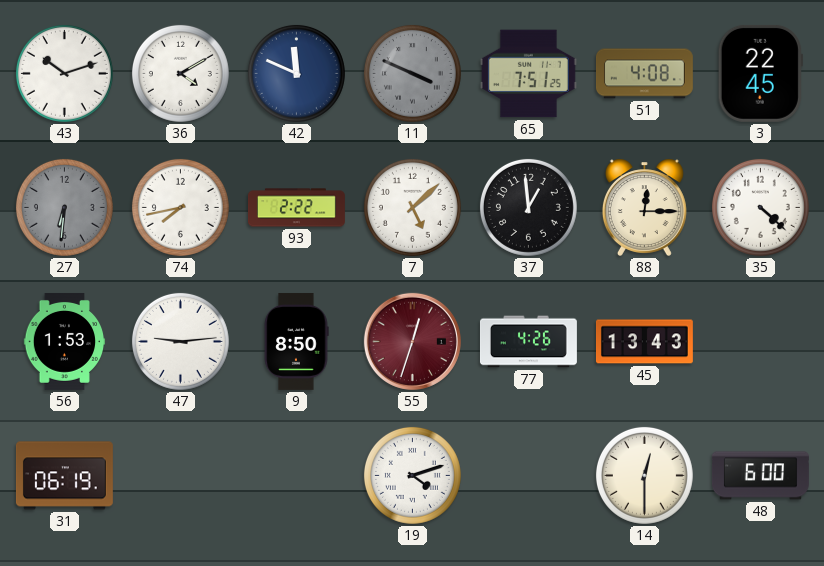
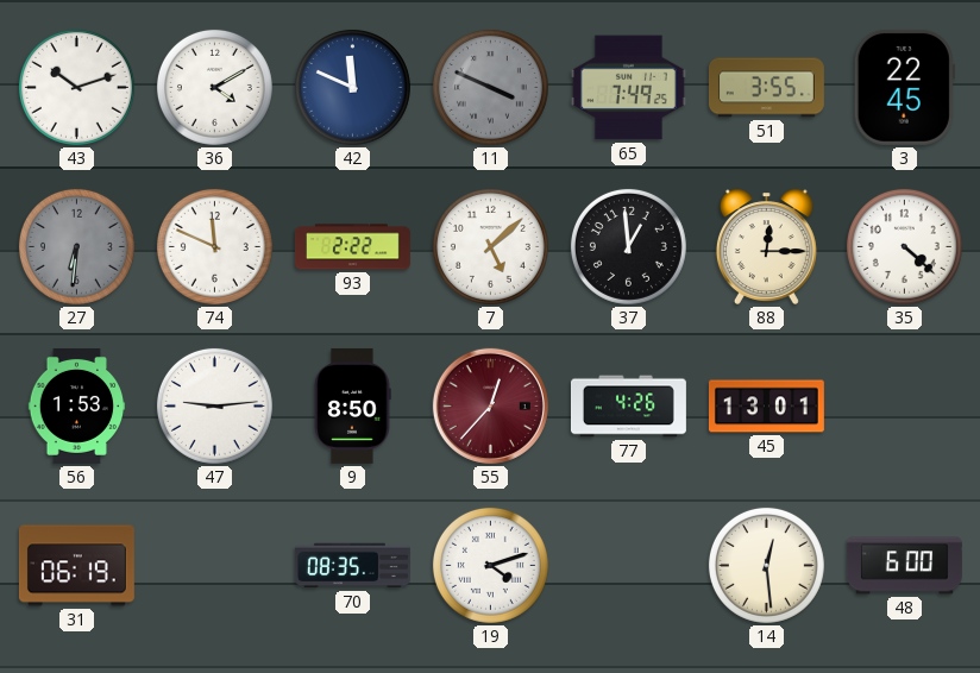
65: 7:51 -> 7:49 (628, 88)
51: 4:08 -> 3:55 (766, 88)
74: 7:43 -> 11:49 (214, 246)
55: 12:33 -> 12:37 (490, 405)
45: 13:43 -> 13:01 (766, 407)
70: none -> 08:35 (352, 566)
14: 12:30 -> 12:29 (766, 565)
